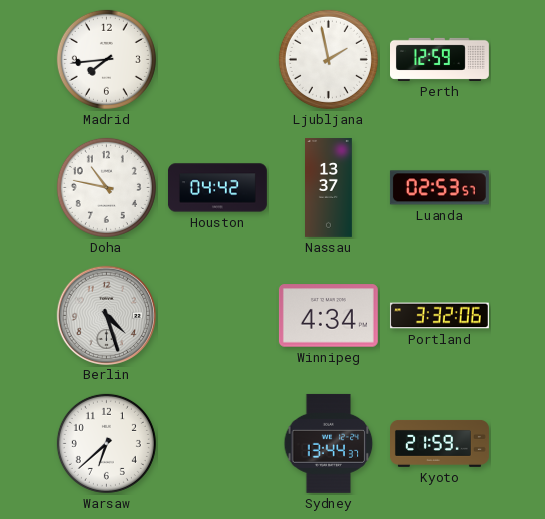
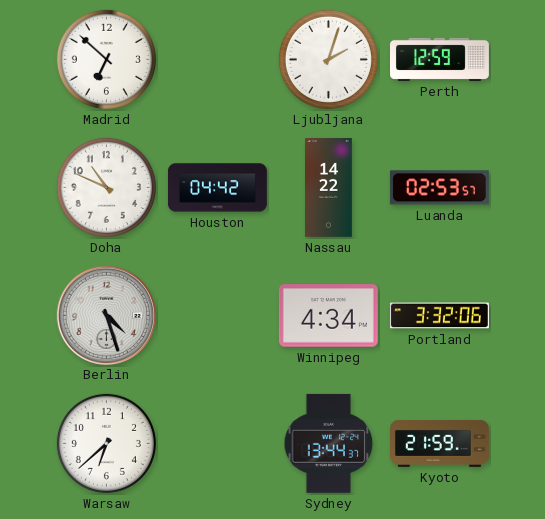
Madrid: 7:44 -> 6:52 (106, 59)
Ljubljana: 1:58 -> 2:03 (328, 59)
Doha: 10:47 -> 10:49 (106, 187)
Nassau: 13:37 -> 14:22 (329, 188)
